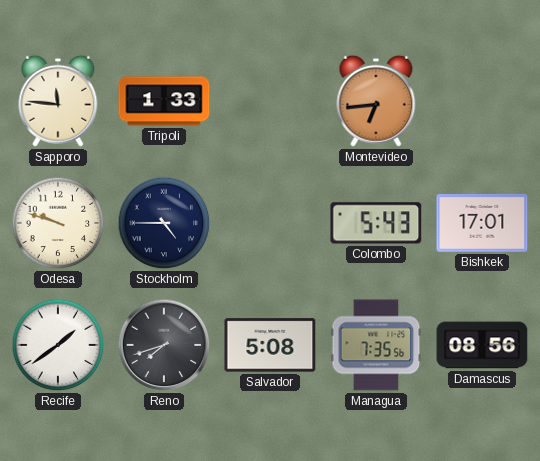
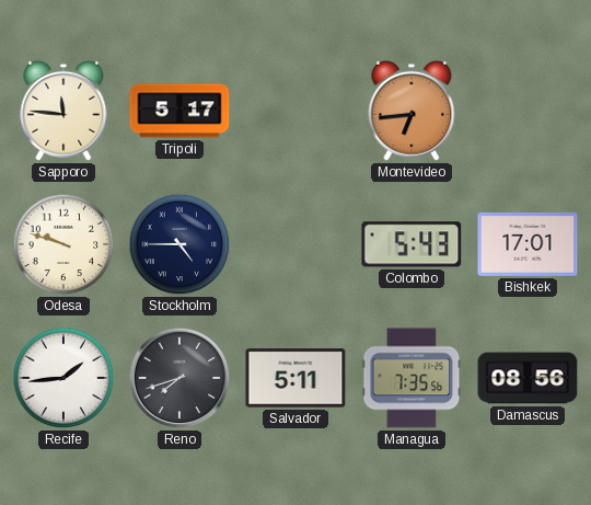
Tripoli: 1:33 -> 5:17 (179, 111)
Recife: 1:39 -> 1:44 (63, 378)
Salvador: 5:08 -> 5:11 (296, 378)
